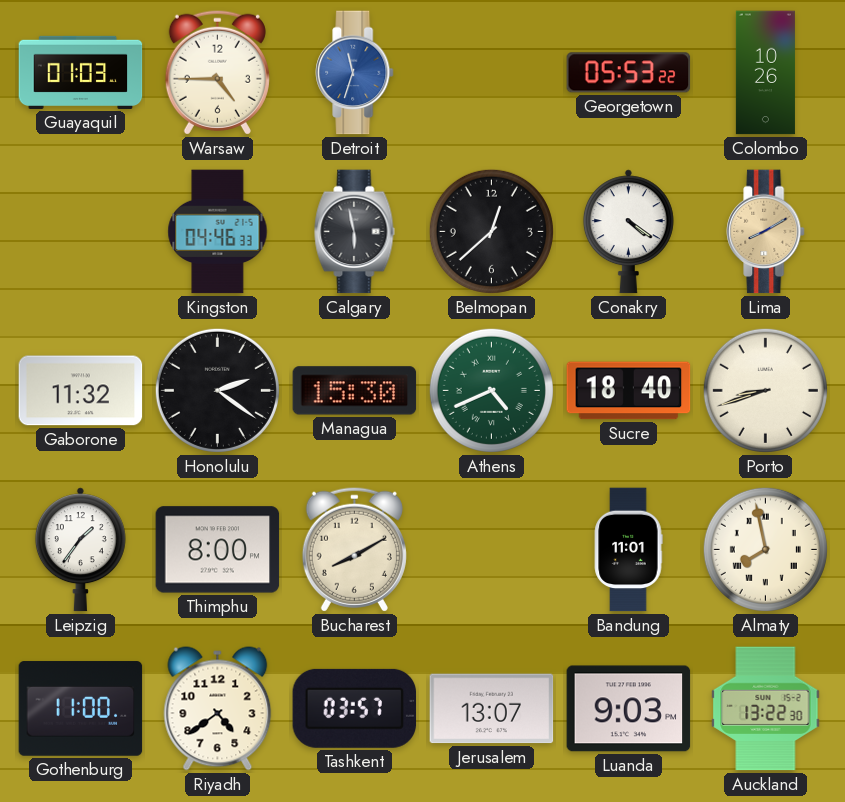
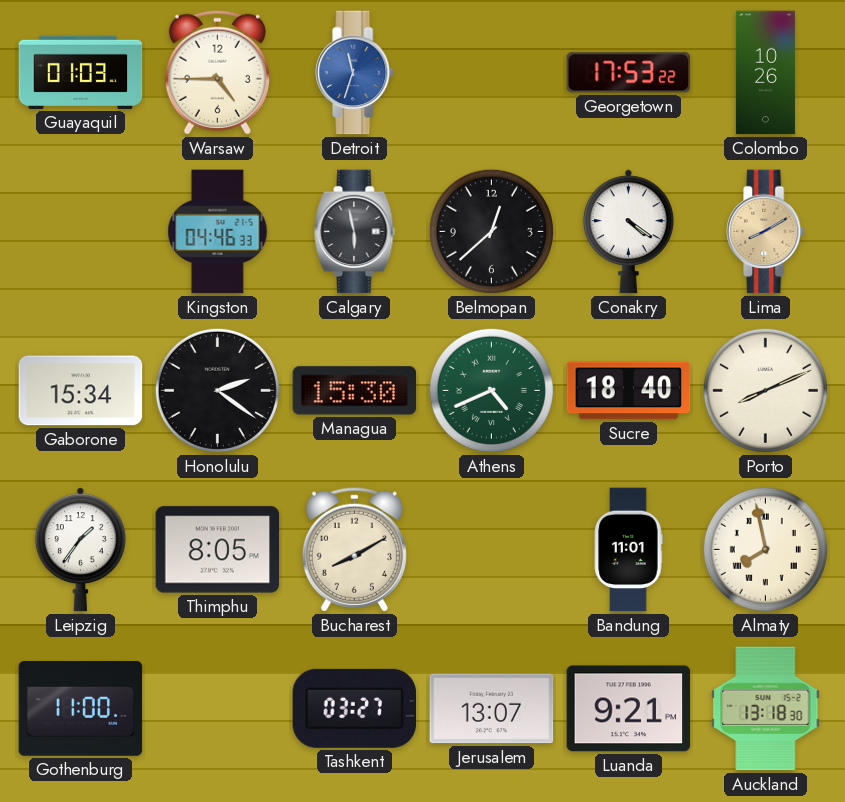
Georgetown: 05:53 -> 17:53 (629, 73)
Gaborone: 11:32 -> 15:34 (81, 391)
Porto: 8:42 -> 8:11 (765, 390)
Thimphu: 8:00 -> 8:05 (218, 550)
Riyadh: 4:39 -> none (218, 709)
Tashkent: 03:57 -> 03:27 (355, 708)
Luanda: 9:03 -> 9:21 (629, 709)
Auckland: 13:22 -> 13:18 (766, 709)
